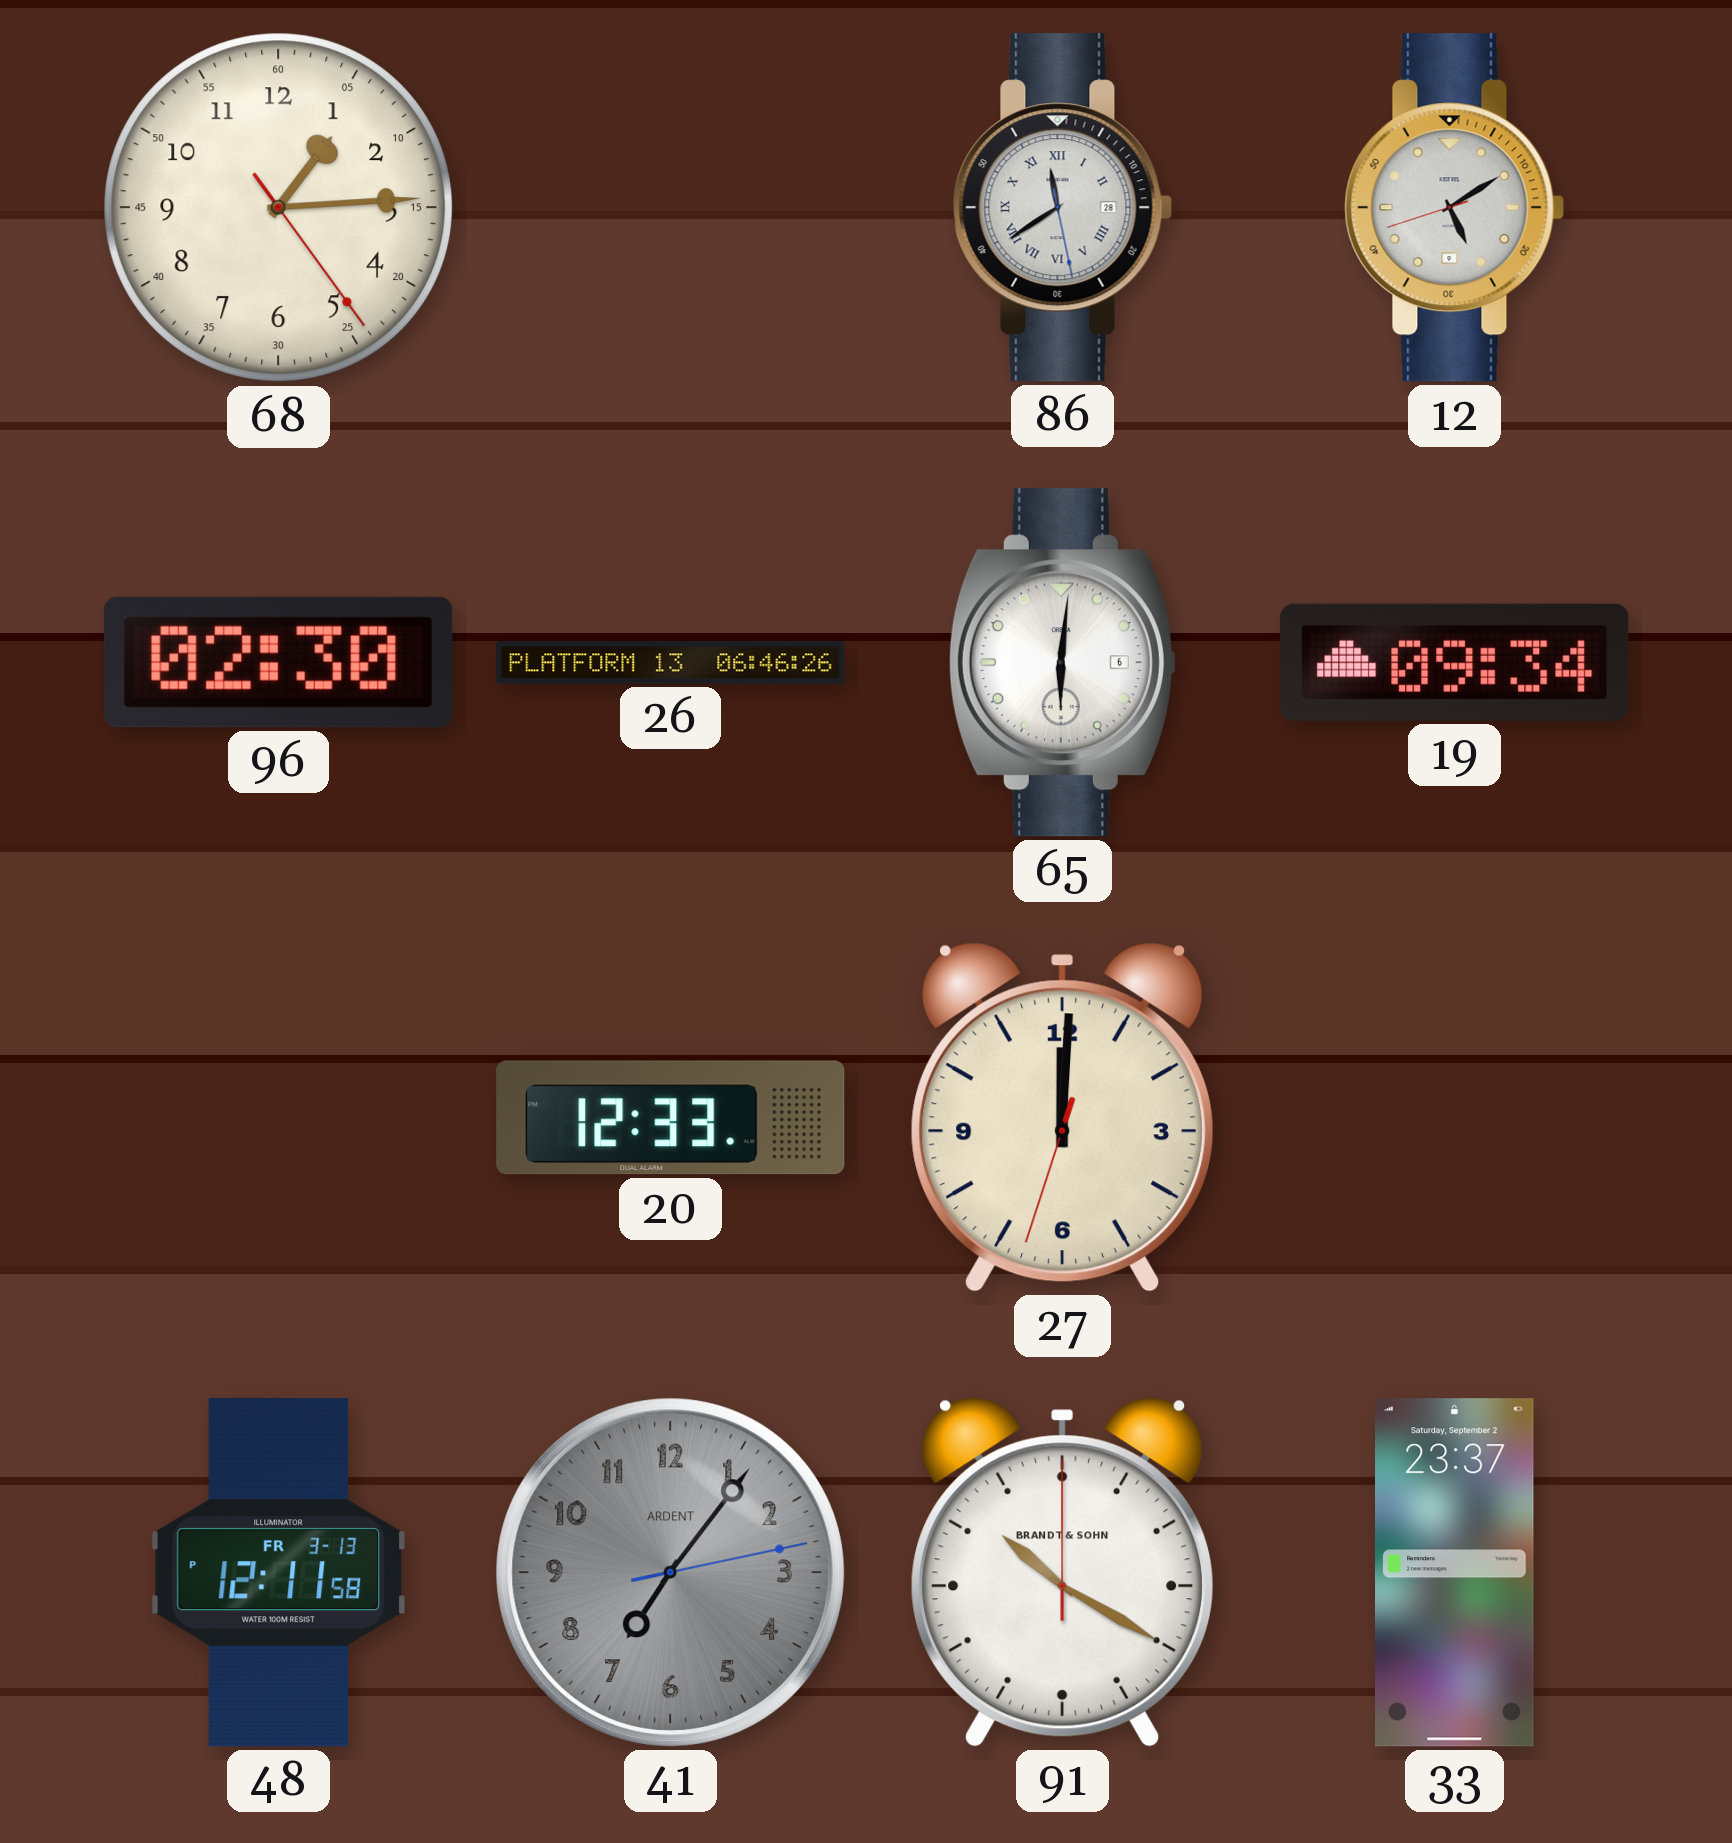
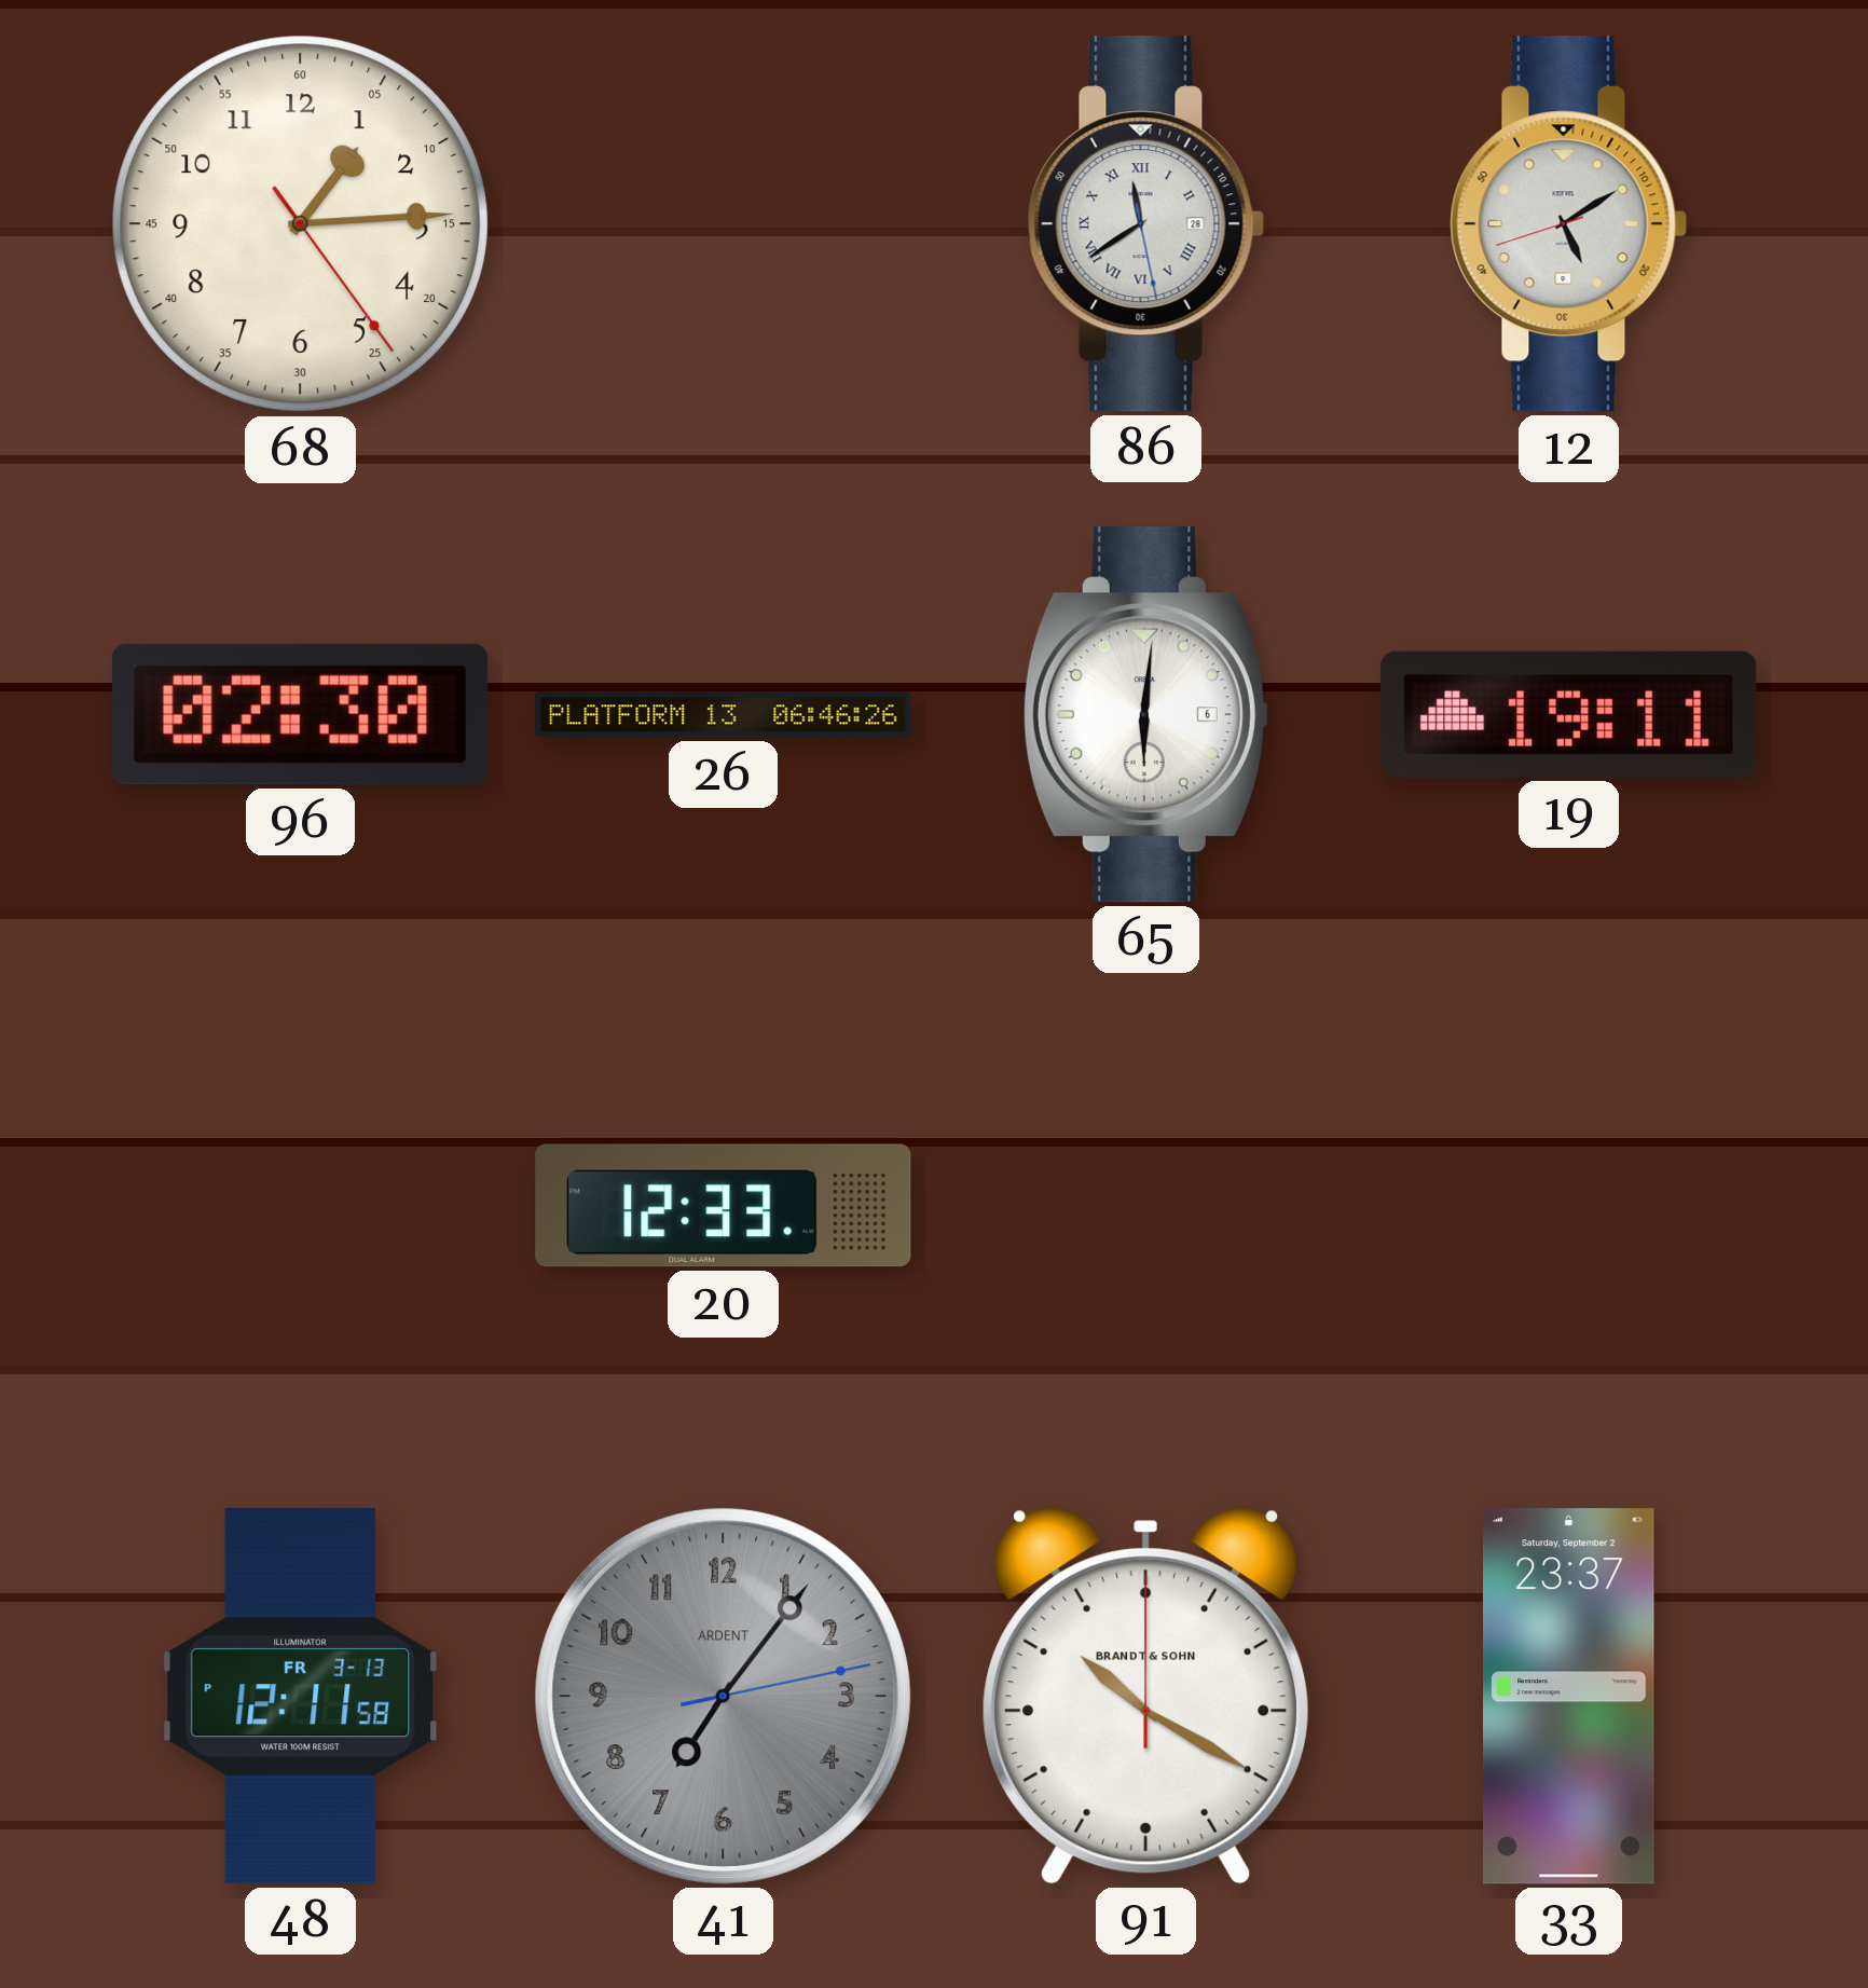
19: 09:34 -> 19:11 (1569, 714)
27: 12:00 -> none (1063, 1117)
